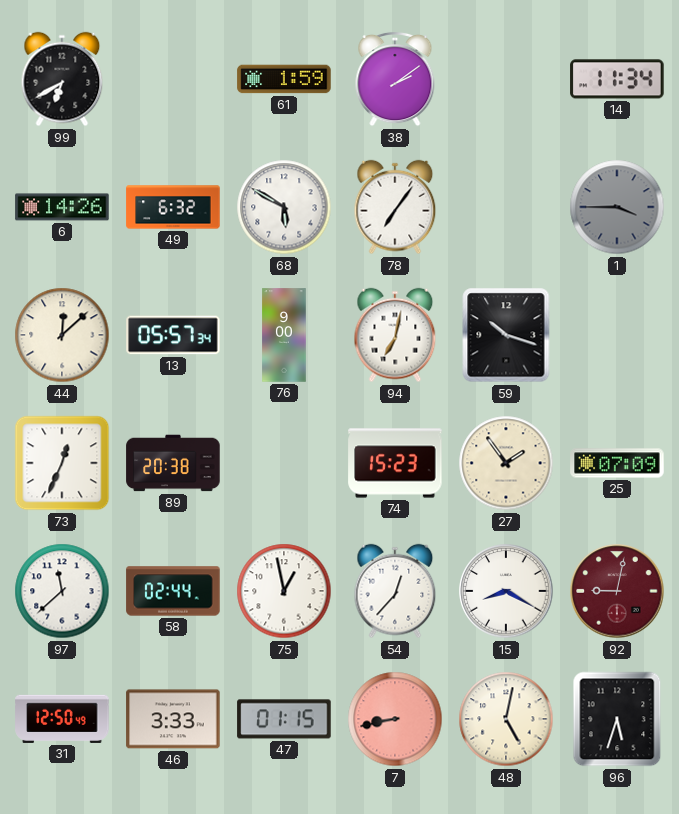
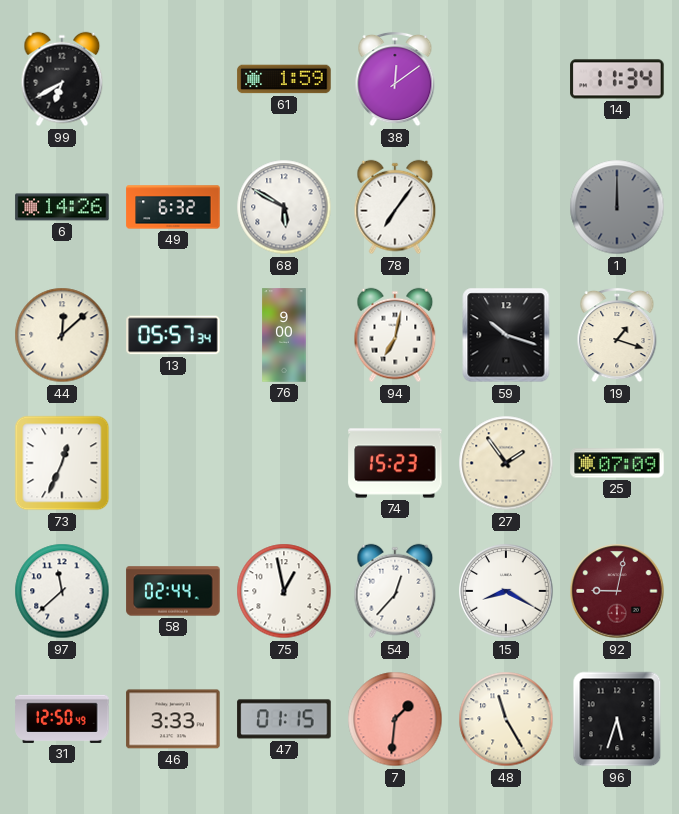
38: 2:09 -> 12:09 (395, 79)
1: 3:45 -> 12:00 (617, 207)
19: none -> 1:18 (617, 335)
89: 20:38 -> none (173, 463)
7: 8:43 -> 1:31 (395, 719)
48: 5:02 -> 11:25 (506, 719)
